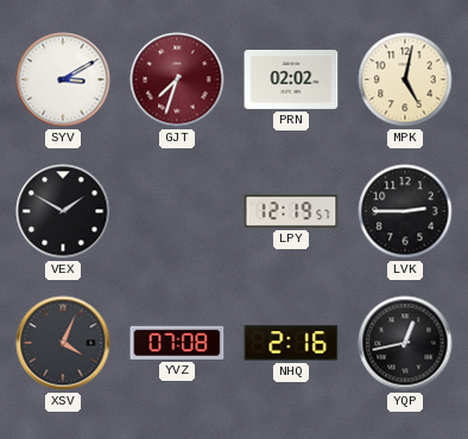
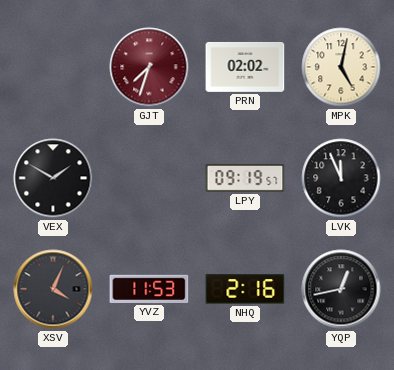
SYV: 3:10 -> none (63, 79)
LPY: 12:19 -> 09:19 (245, 179)
LVK: 2:45 -> 11:56 (341, 178)
YVZ: 07:08 -> 11:53 (149, 289)
